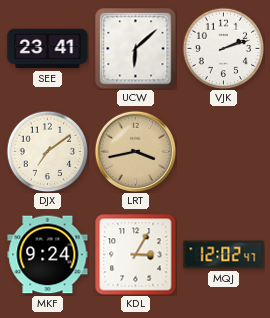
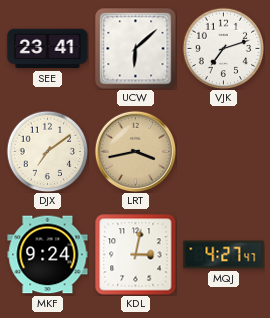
VJK: 2:12 -> 7:12 (223, 48)
KDL: 3:05 -> 3:02 (136, 255)
MQJ: 12:02 -> 4:27 (224, 255)
